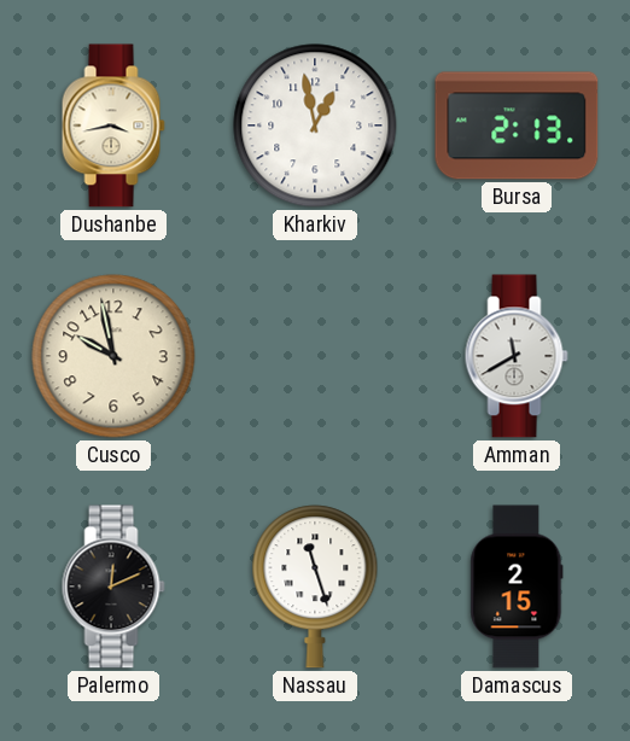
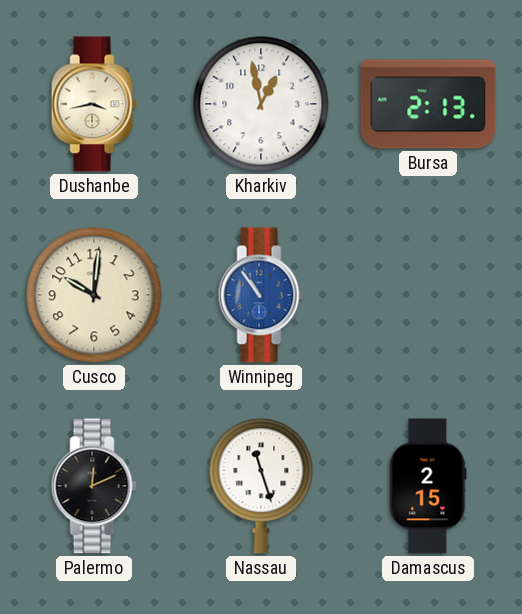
Cusco: 9:58 -> 10:01 (94, 295)
Winnipeg: none -> 10:54 (261, 295)
Amman: 11:40 -> none (517, 356)
